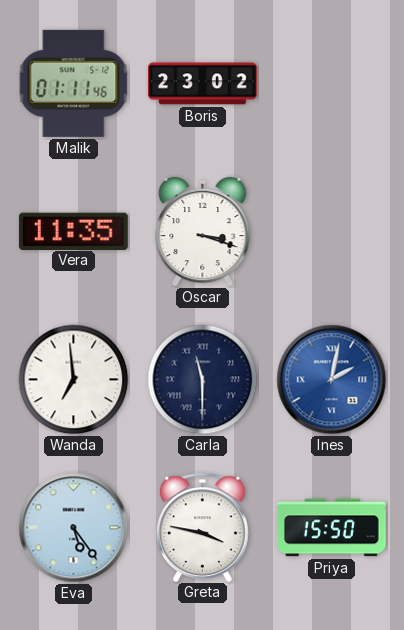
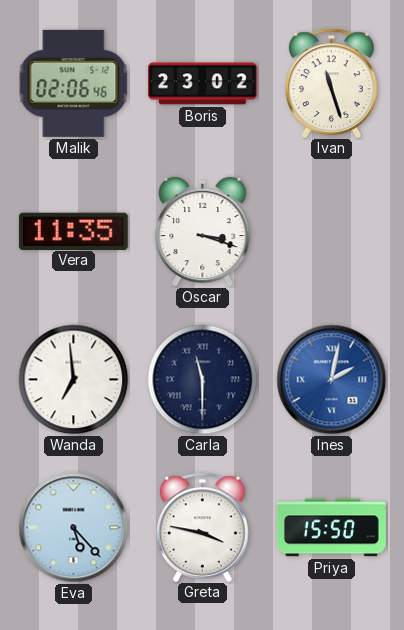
Malik: 01:11 -> 02:06 (74, 83)
Ivan: none -> 11:27 (332, 83)
Eva: 5:24 -> 5:23 (74, 528)
